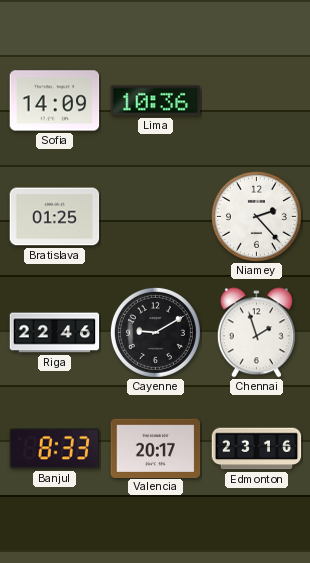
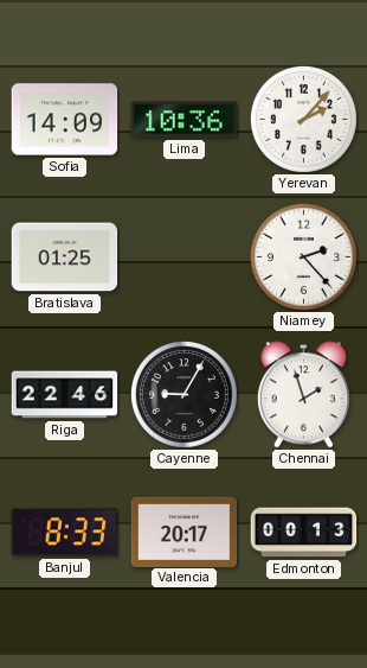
Yerevan: none -> 2:07 (303, 119)
Cayenne: 9:10 -> 9:05 (183, 394)
Edmonton: 23:16 -> 00:13 (304, 533)
